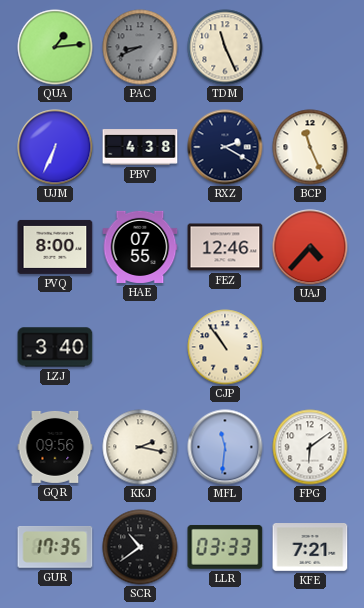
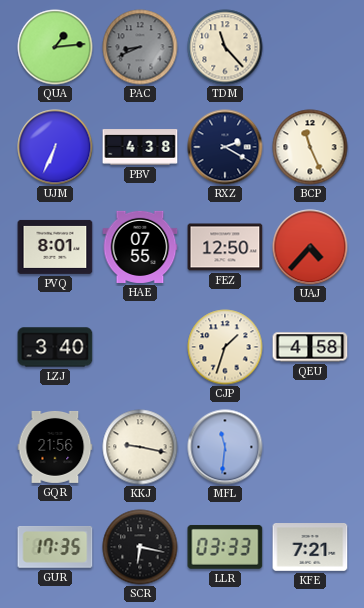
TDM: 11:26 -> 11:23 (225, 47)
PVQ: 8:00 -> 8:01 (55, 247)
FEZ: 12:46 -> 12:50 (225, 247)
CJP: 10:54 -> 1:33 (225, 347)
QEU: none -> 4:58 (310, 347)
GQR: 09:56 -> 21:56 (55, 447)
KKJ: 2:17 -> 9:17 (140, 447)
FPG: 6:09 -> none (310, 447)
SCR: 10:39 -> 6:17 (140, 547)
